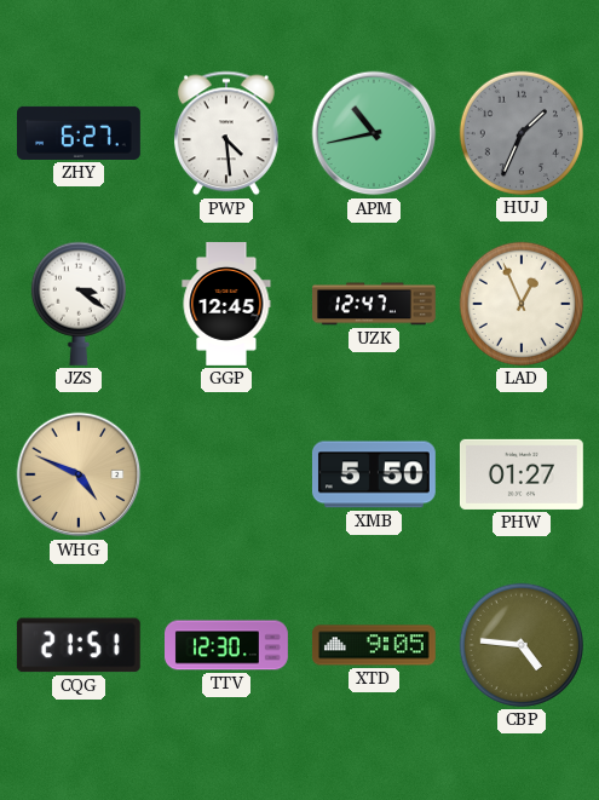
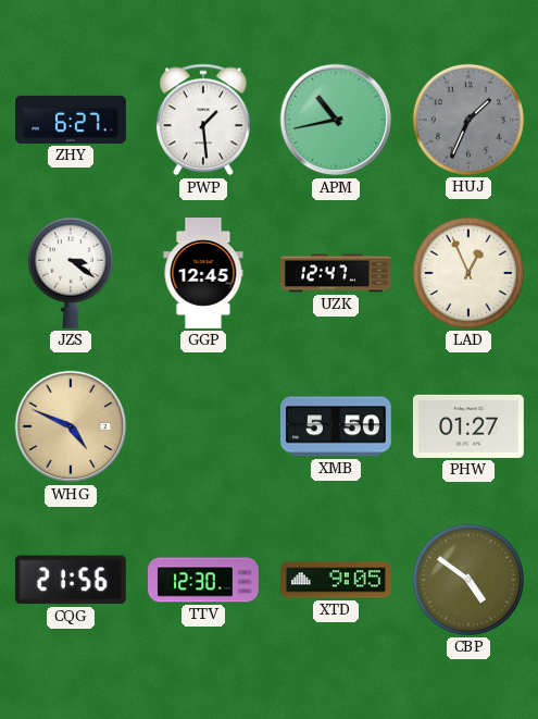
PWP: 4:29 -> 1:29 (203, 120)
CQG: 21:51 -> 21:56 (71, 580)
CBP: 4:46 -> 4:51 (468, 580)
